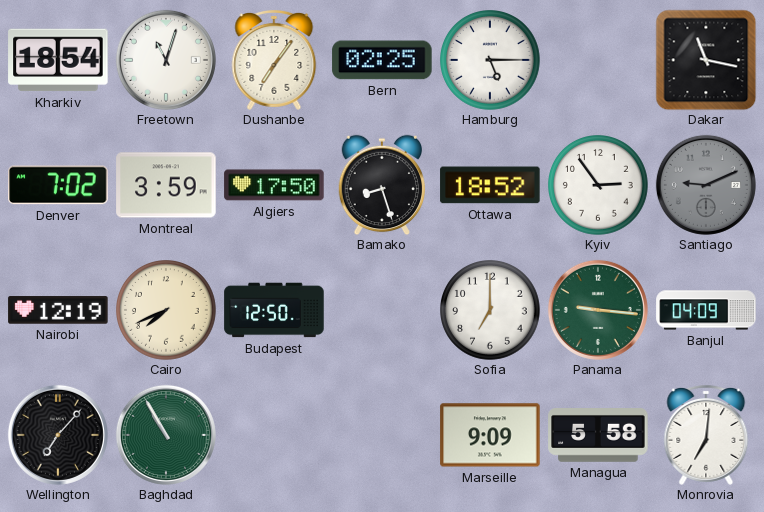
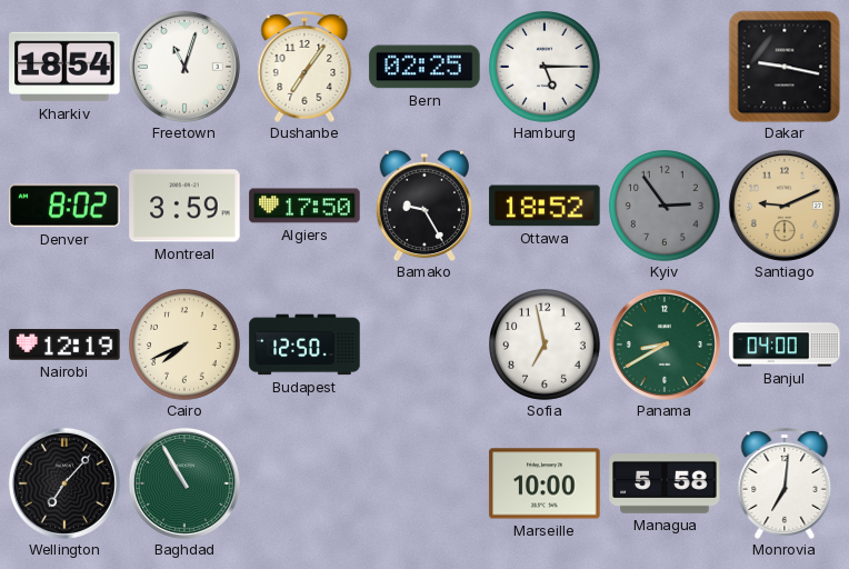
Dakar: 11:17 -> 9:17 (785, 67)
Denver: 7:02 -> 8:02 (64, 206)
Bamako: 8:27 -> 9:25 (423, 206)
Kyiv dial: white -> grey (666, 207)
Santiago dial: grey -> champagne (785, 206)
Sofia: 7:00 -> 6:58 (546, 346)
Panama: 9:16 -> 8:40 (665, 345)
Banjul: 04:09 -> 04:00 (785, 345)
Marseille: 9:09 -> 10:00 (545, 483)
